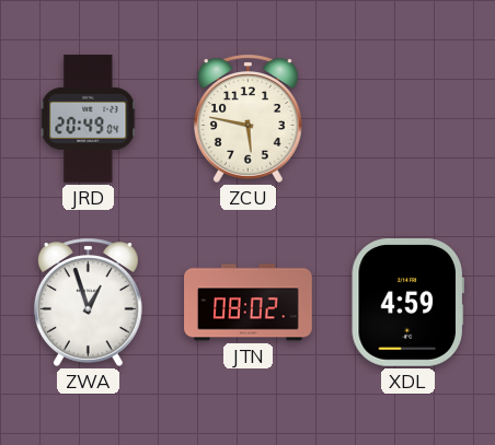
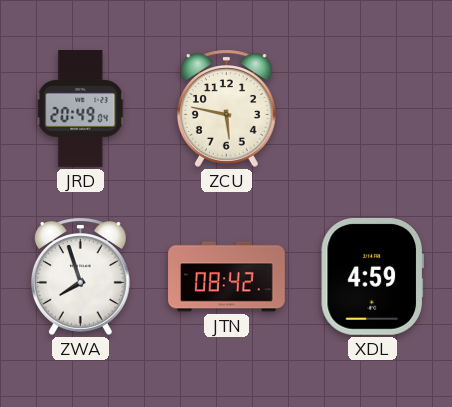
ZWA: 12:57 -> 7:57 (80, 276)
JTN: 08:02 -> 08:42 (227, 277)
